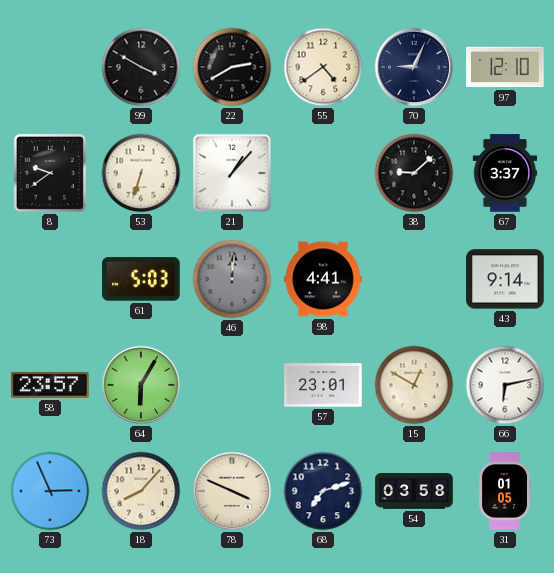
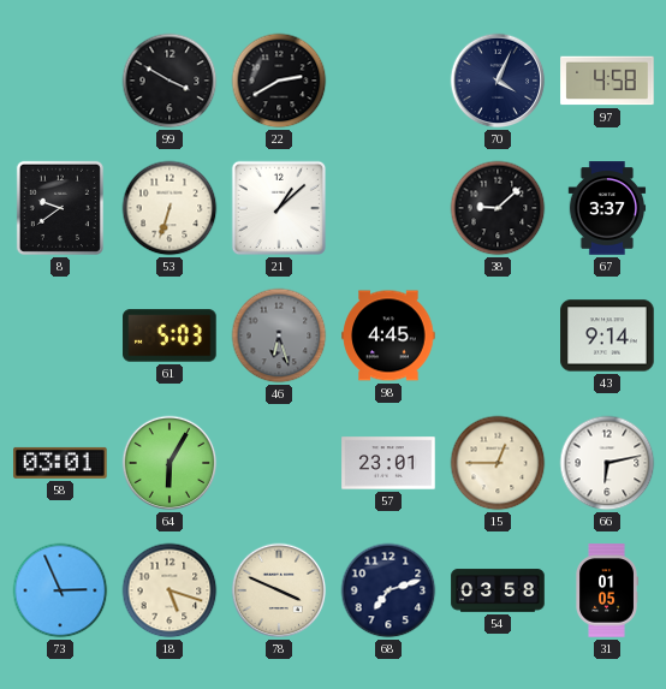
55: 4:39 -> none (323, 67)
70: 9:04 -> 4:04 (498, 81)
97: 12:10 -> 4:58 (607, 81)
21: 1:07 -> 1:08 (279, 208)
46: 12:01 -> 6:27 (279, 335)
98: 4:41 -> 4:45 (388, 335)
58: 23:57 -> 03:01 (60, 463)
15: 12:50 -> 12:45 (498, 463)
18: 8:07 -> 5:18 (170, 590)
